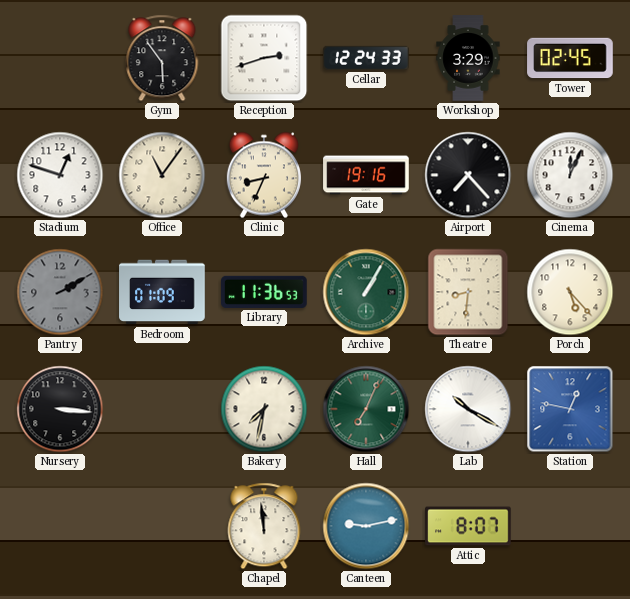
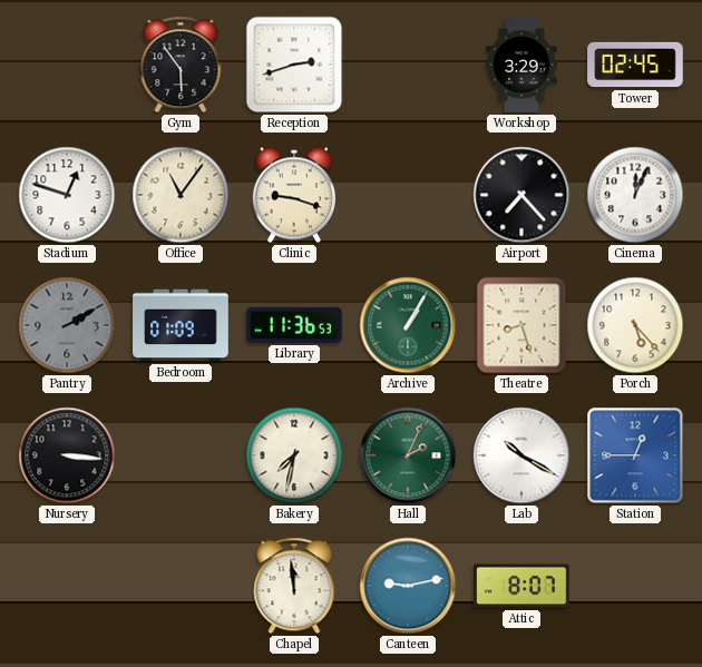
Cellar: 12:24 -> none (366, 58)
Clinic: 8:34 -> 9:18 (294, 195)
Gate: 19:16 -> none (366, 175)
Theatre: 8:31 -> 8:27 (521, 325)
Hall: 7:04 -> 2:04 (408, 455)
Station: 12:47 -> 12:45 (635, 455)
